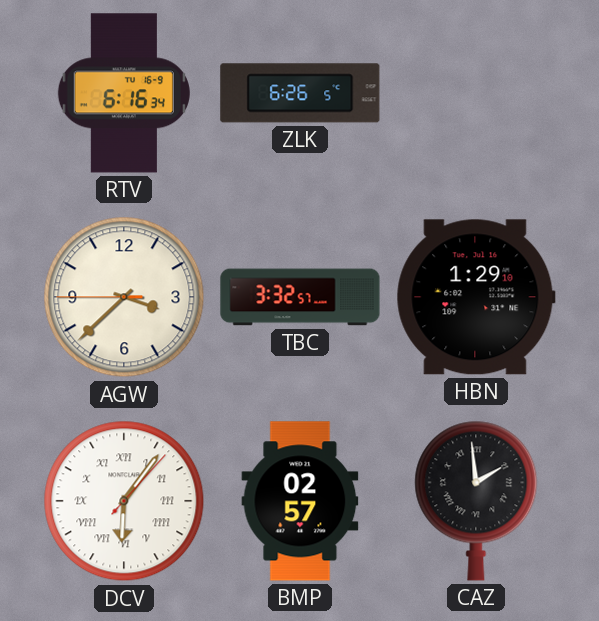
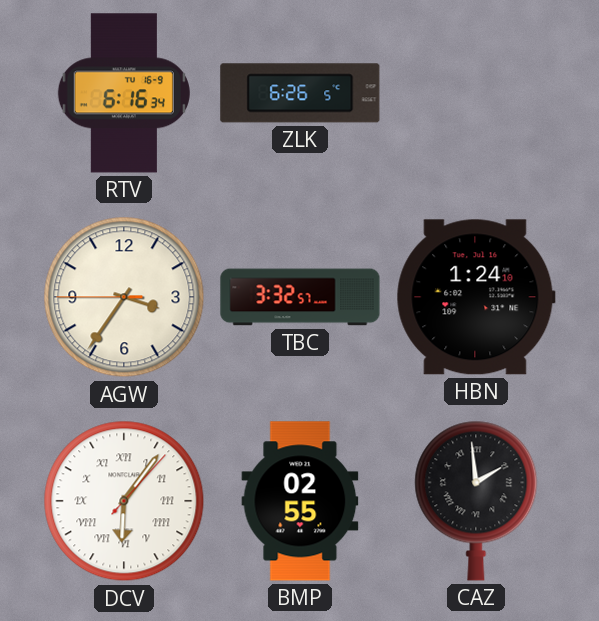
AGW: 3:37 -> 3:35 (124, 297)
HBN: 1:29 -> 1:24 (476, 297)
BMP: 02:57 -> 02:55 (300, 501)
